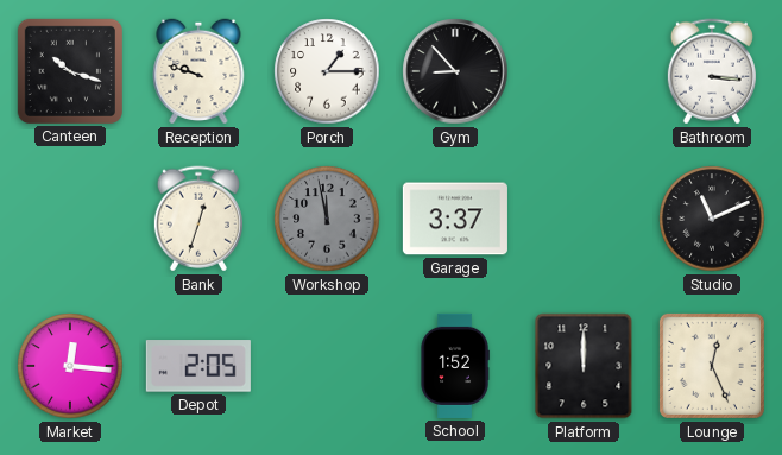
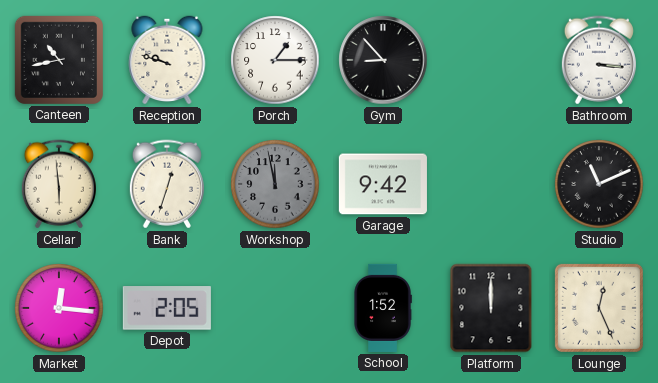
Canteen: 10:18 -> 10:43 (59, 60)
Cellar: none -> 5:59 (59, 184)
Garage: 3:37 -> 9:42 (383, 184)
